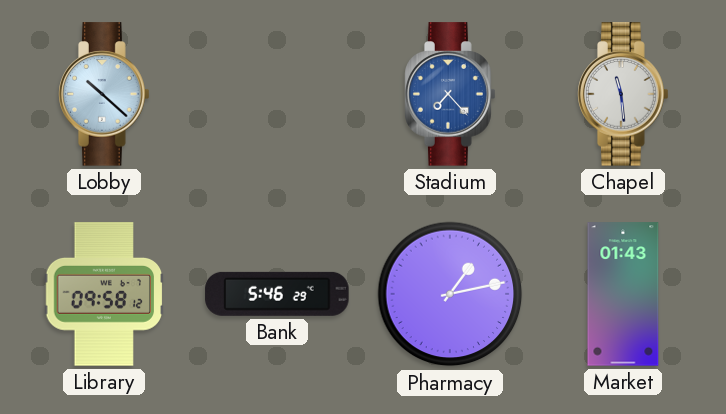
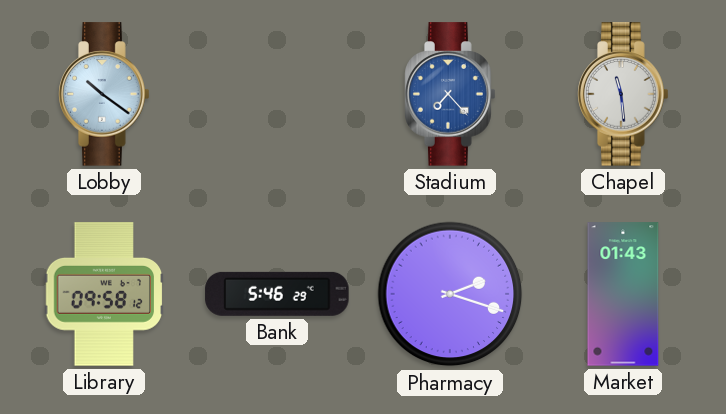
Lobby: 10:22 -> 10:21 (104, 94)
Pharmacy: 1:13 -> 2:18 (450, 294)
